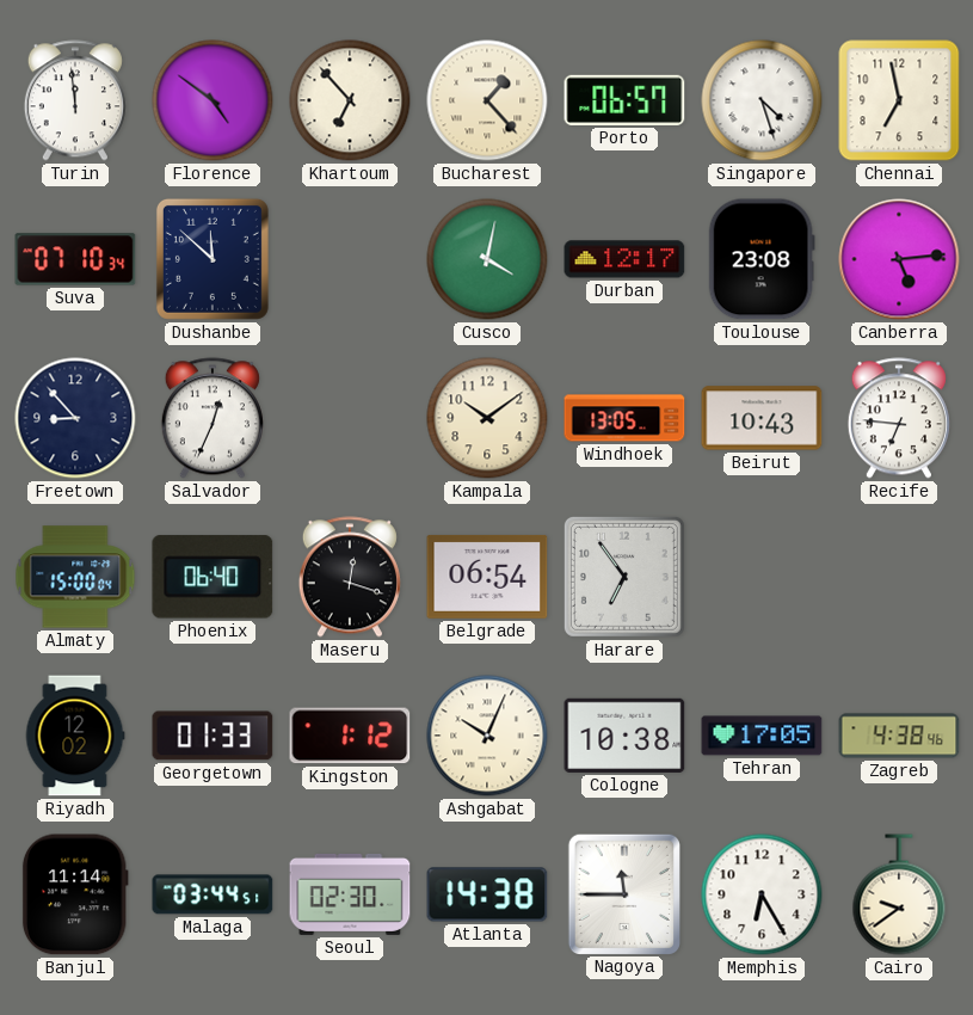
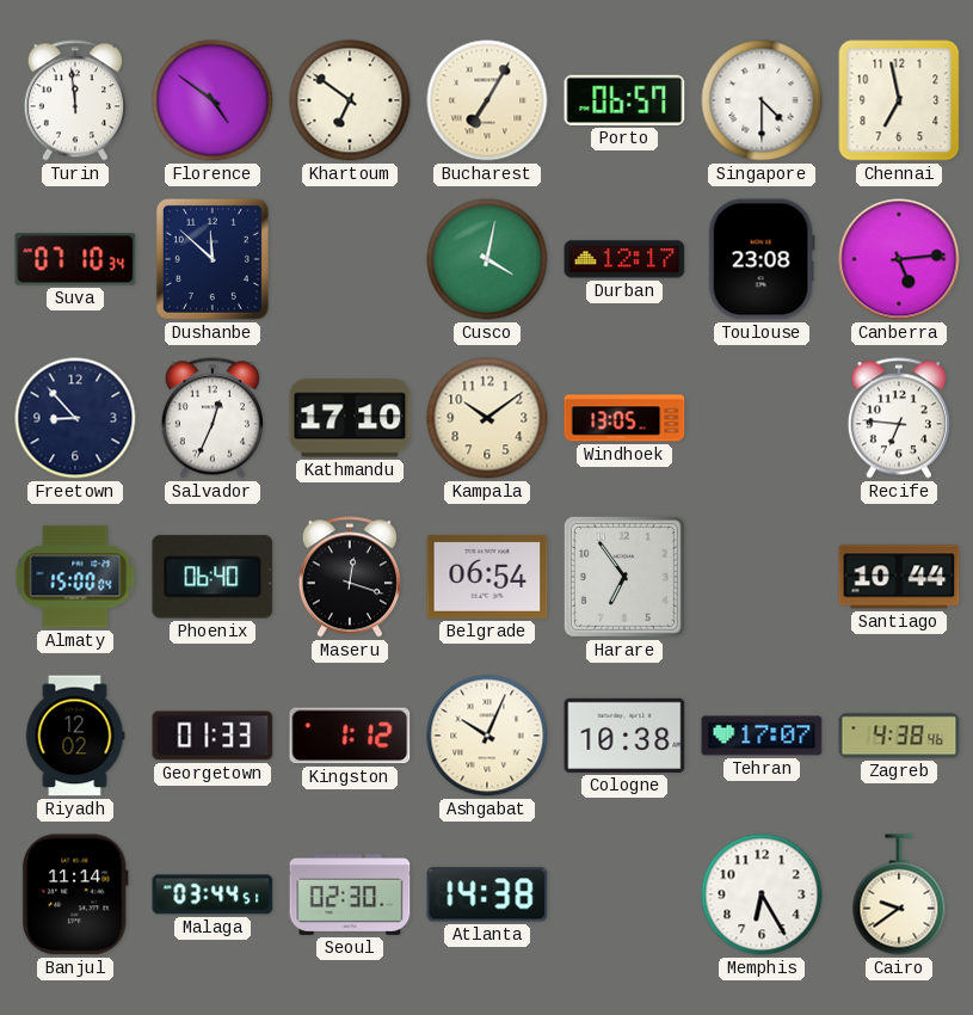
Khartoum: 6:53 -> 6:51 (350, 100)
Bucharest: 1:23 -> 7:05 (487, 100)
Singapore: 4:27 -> 4:30 (762, 100)
Kathmandu: none -> 17:10 (350, 418)
Beirut: 10:43 -> none (762, 418)
Santiago: none -> 10:44 (899, 577)
Tehran: 17:05 -> 17:07 (762, 736)
Nagoya: 11:45 -> none (623, 893)
